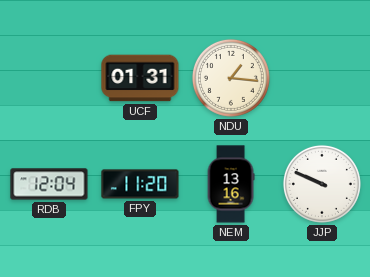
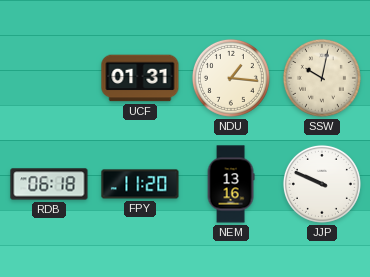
SSW: none -> 10:02 (322, 78)
RDB: 12:04 -> 06:18 (49, 184)
